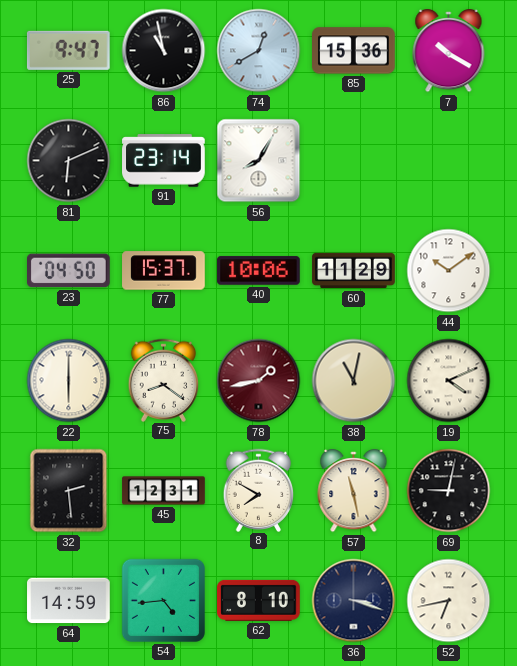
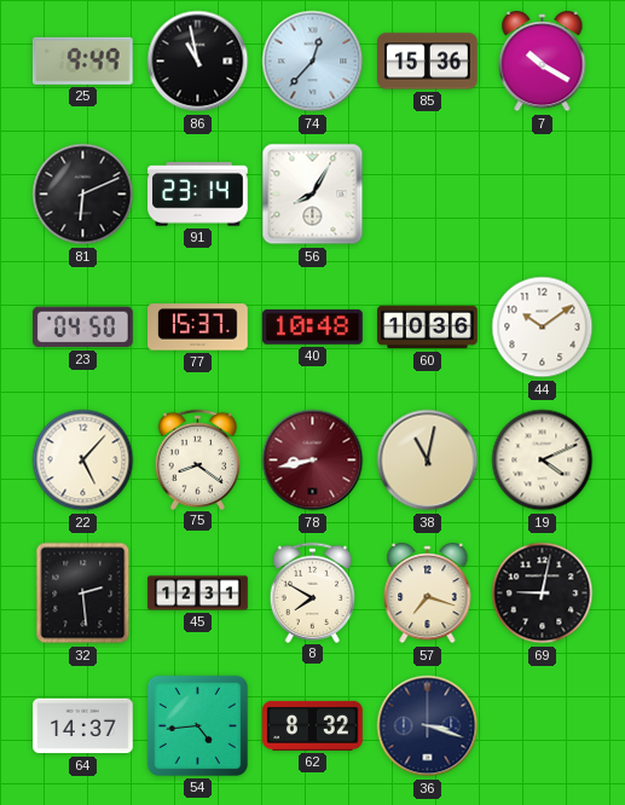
25: 9:47 -> 9:49 (82, 60)
74: 12:40 -> 12:37 (313, 62)
40: 10:06 -> 10:48 (313, 328)
60: 11:29 -> 10:36 (428, 328)
22: 6:00 -> 5:07 (83, 461)
78: 1:43 -> 8:43 (313, 461)
57: 11:28 -> 7:18 (428, 593)
64: 14:59 -> 14:37 (83, 726)
62: 8:10 -> 8:32 (313, 725)
52: 6:43 -> none (449, 601)
